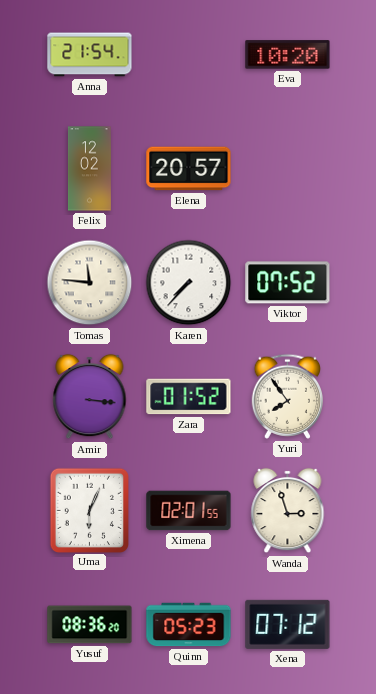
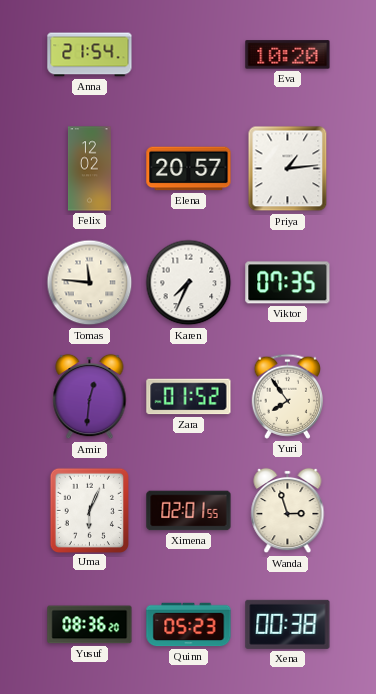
Priya: none -> 1:14 (288, 169)
Karen: 7:37 -> 7:34 (189, 283)
Viktor: 07:52 -> 07:35 (288, 283)
Amir: 3:16 -> 12:31 (90, 397)
Xena: 07:12 -> 00:38 (288, 624)
